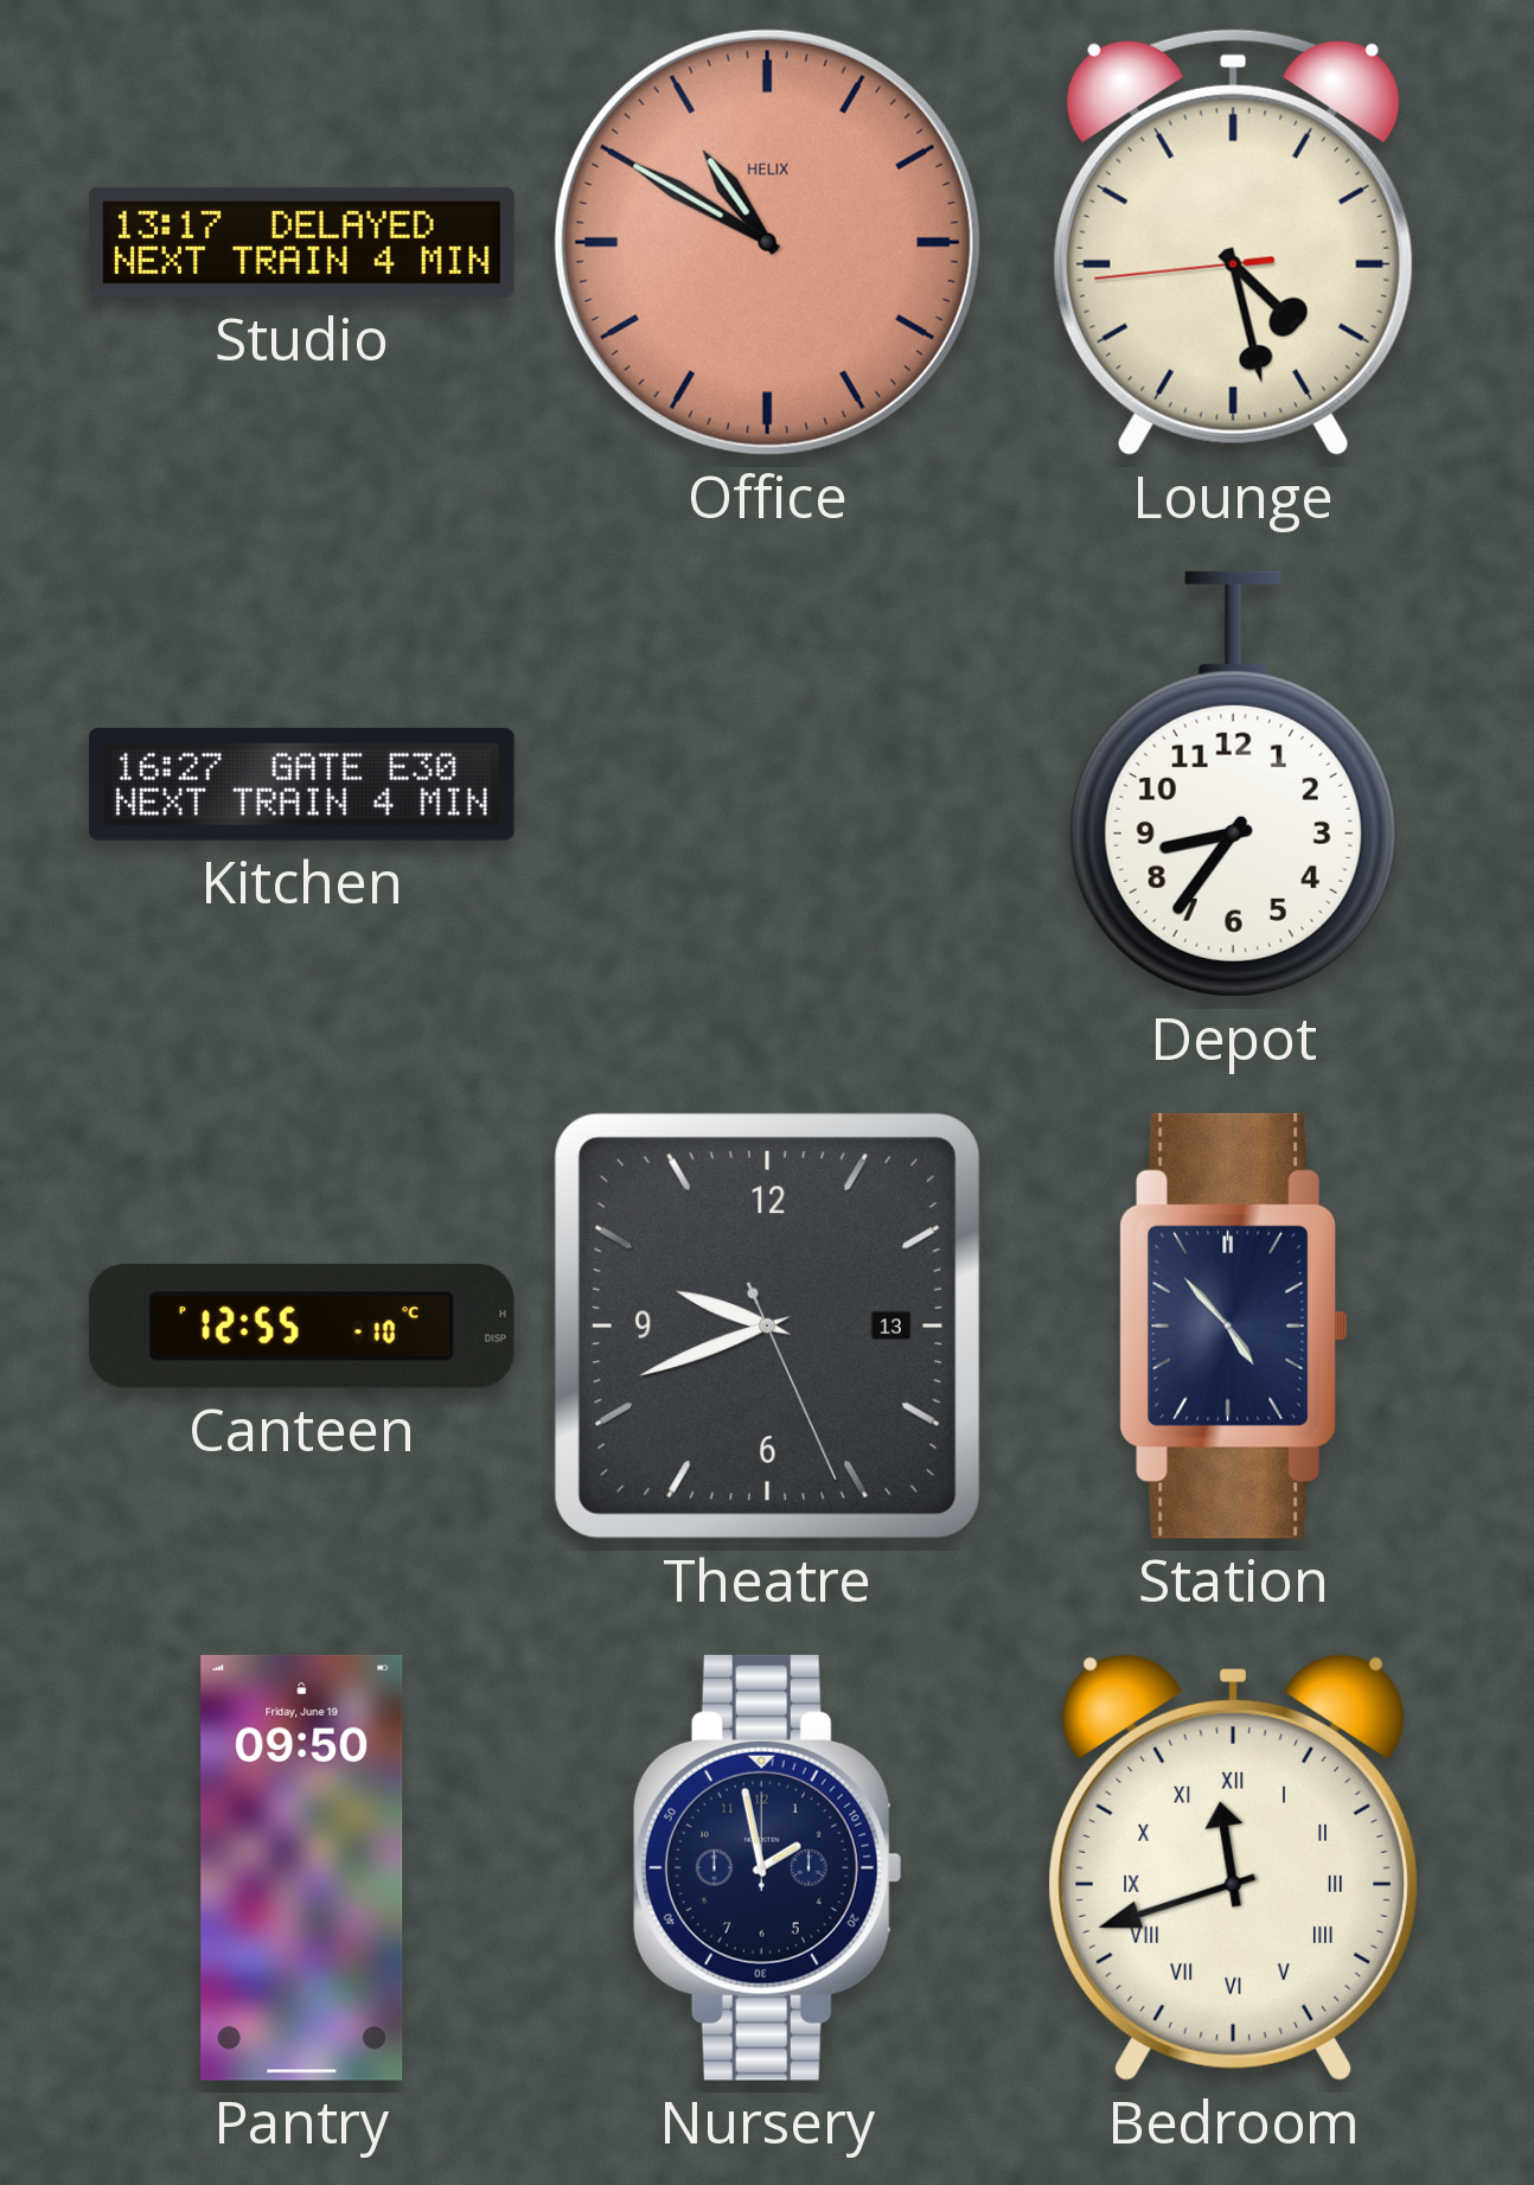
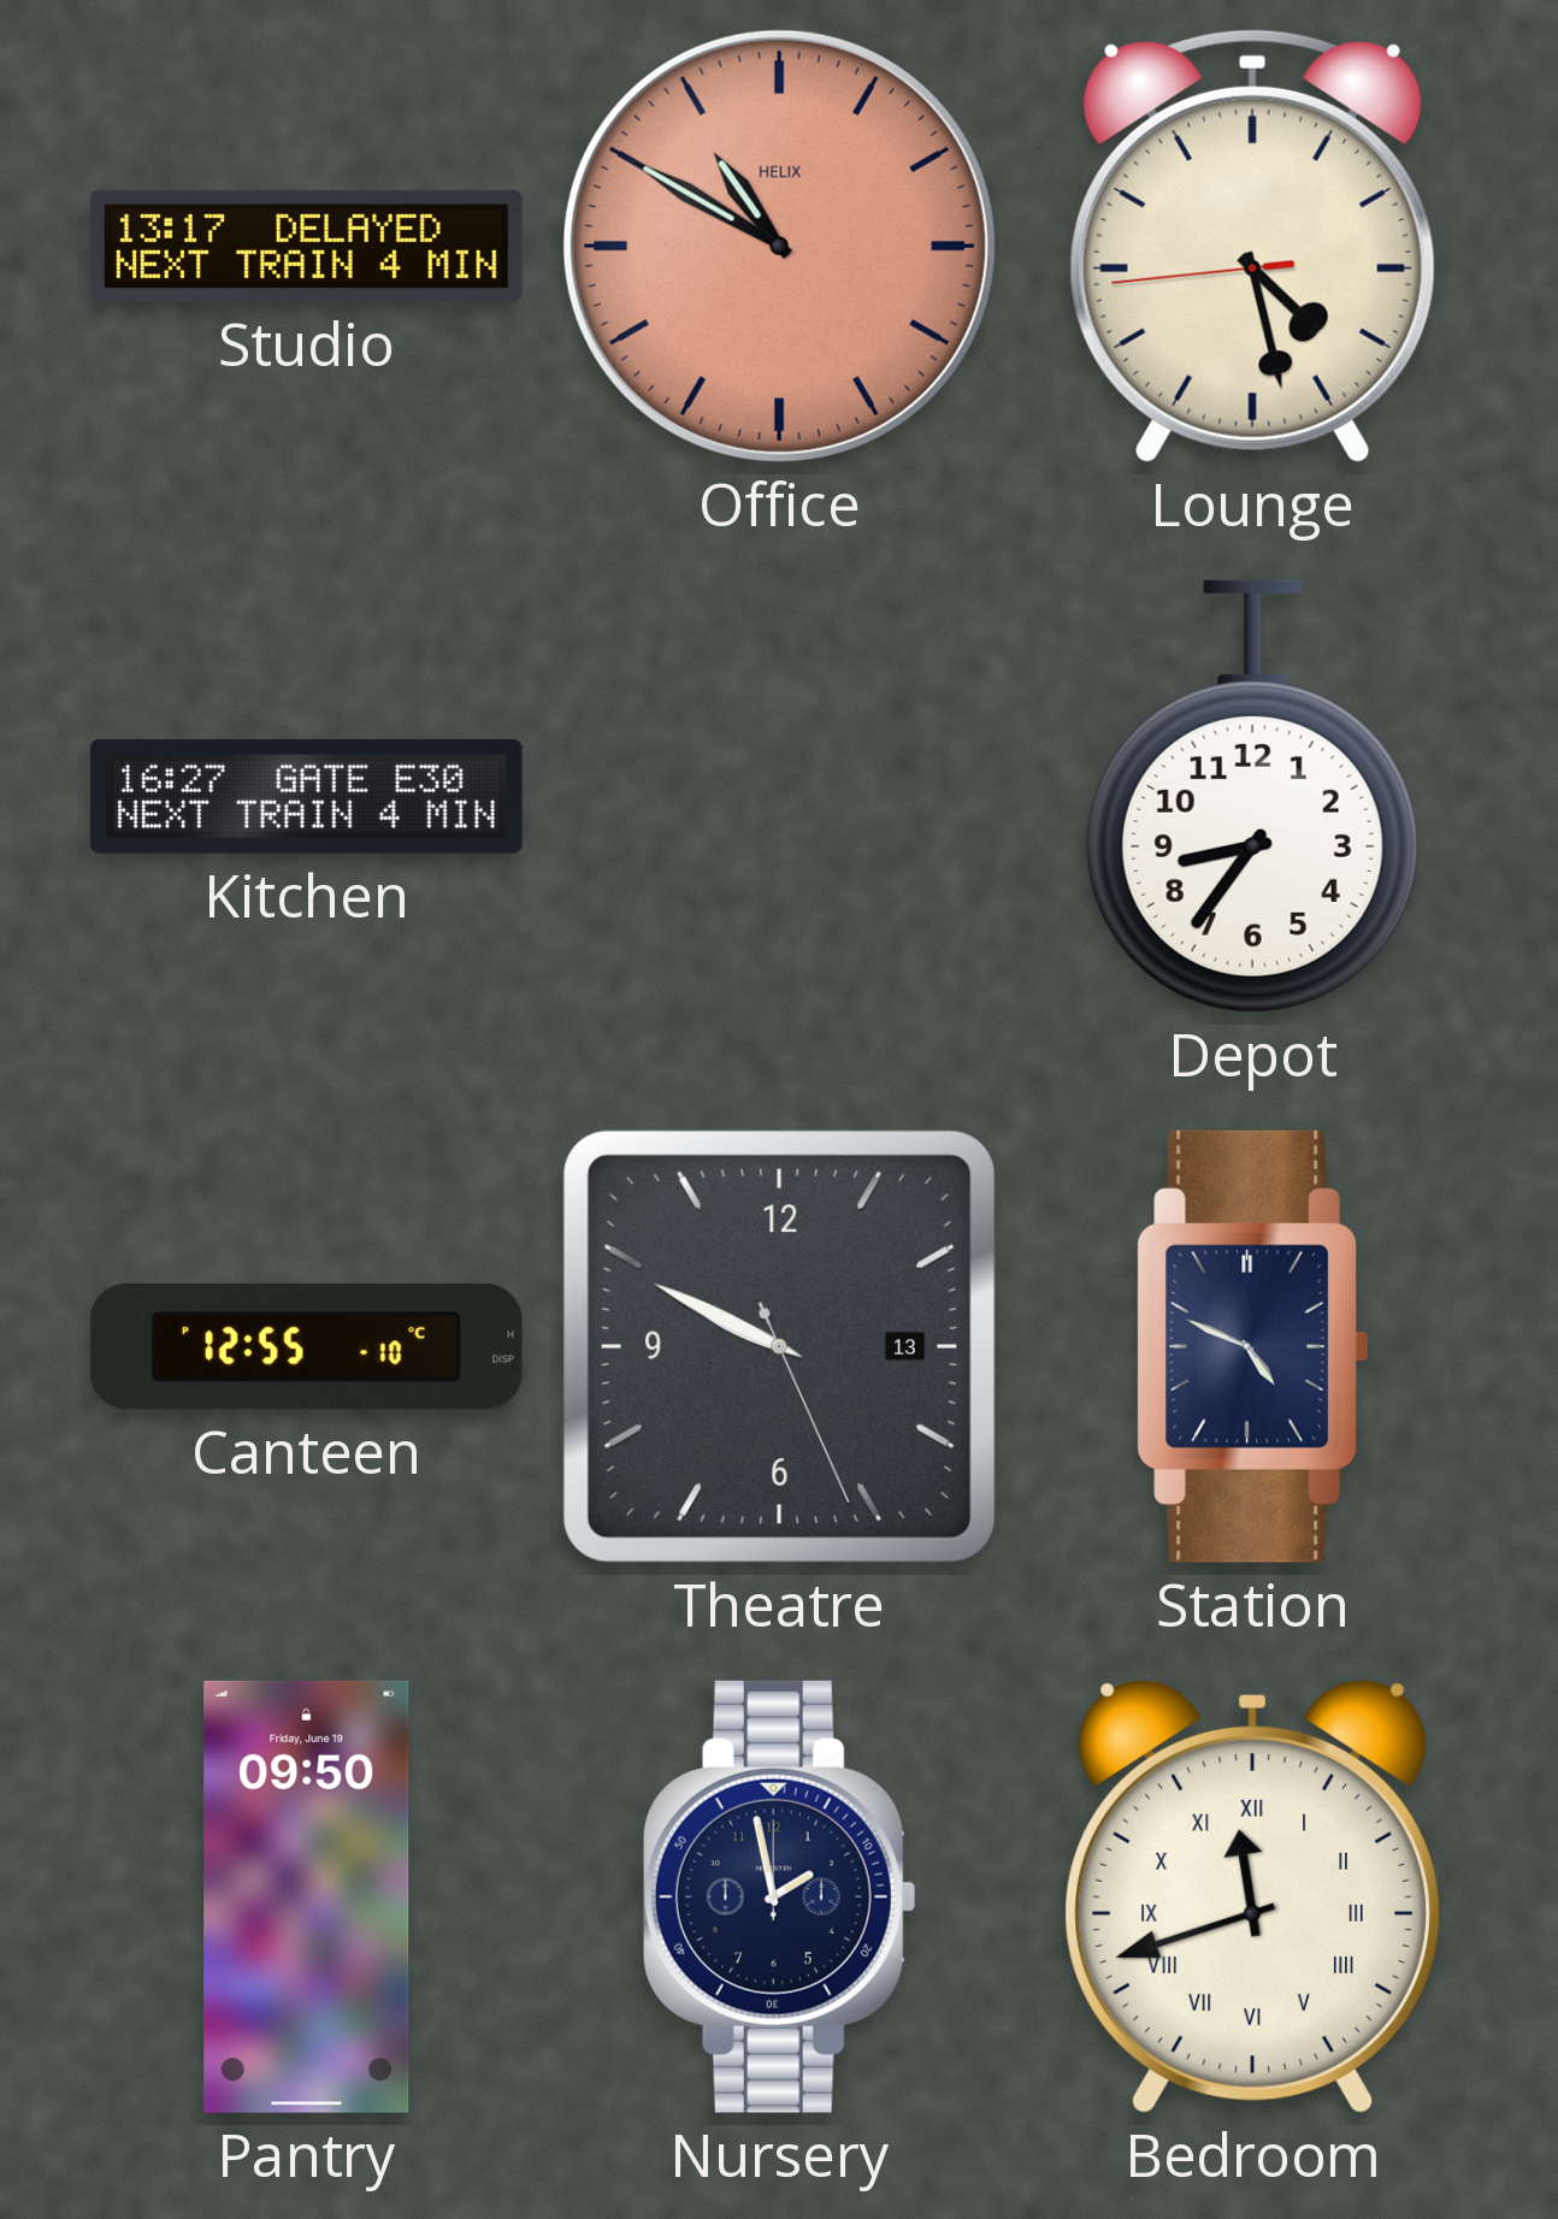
Theatre: 9:41 -> 9:49 (779, 1346)
Station: 4:53 -> 4:49 (1252, 1346)
